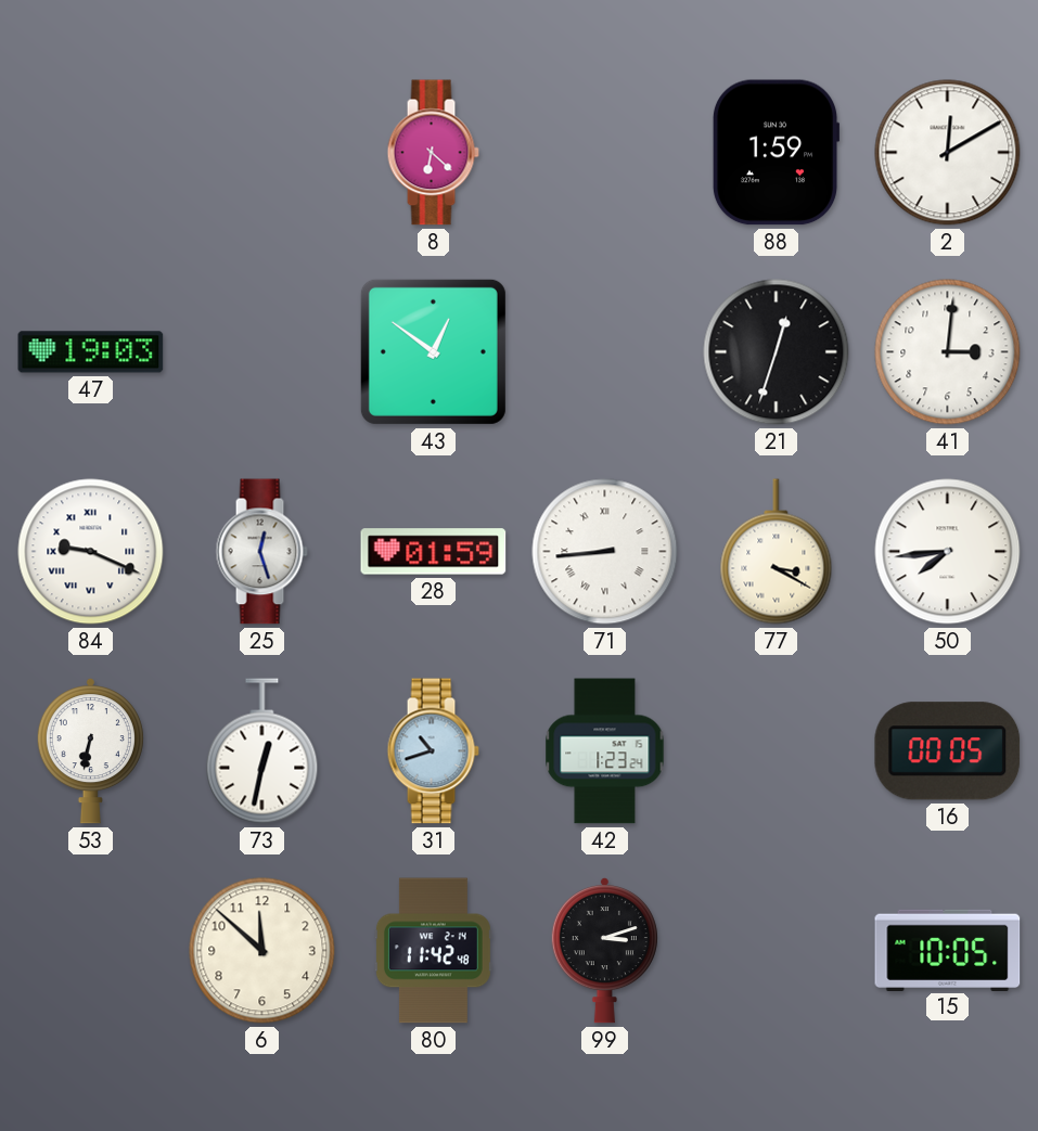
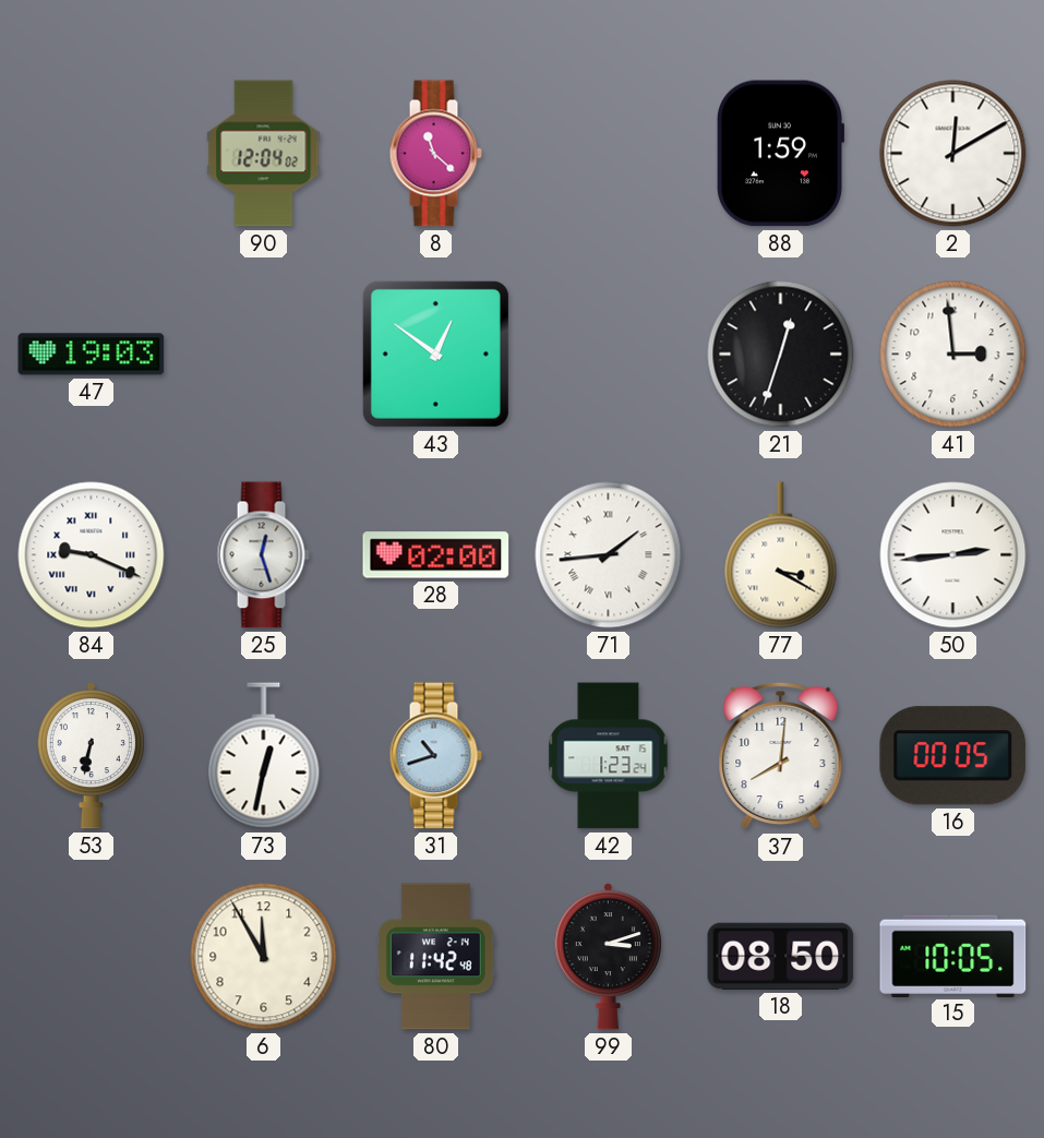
90: none -> 12:04 (264, 154)
8: 6:22 -> 11:22 (435, 154)
41: 3:01 -> 2:59 (953, 355)
28: 01:59 -> 02:00 (436, 555)
71: 8:44 -> 1:44 (609, 555)
50: 7:44 -> 2:44 (953, 555)
37: none -> 8:01 (781, 756)
6: 11:52 -> 11:55 (264, 957)
18: none -> 08:50 (781, 956)
